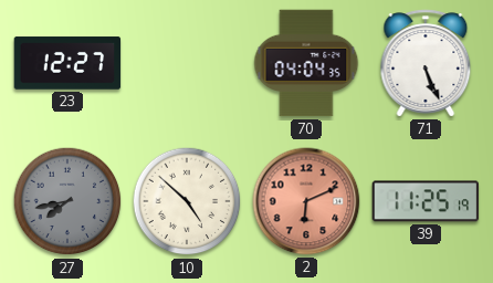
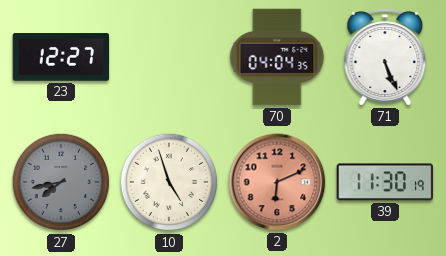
10: 4:52 -> 4:57 (169, 182)
39: 11:25 -> 11:30 (385, 182)
